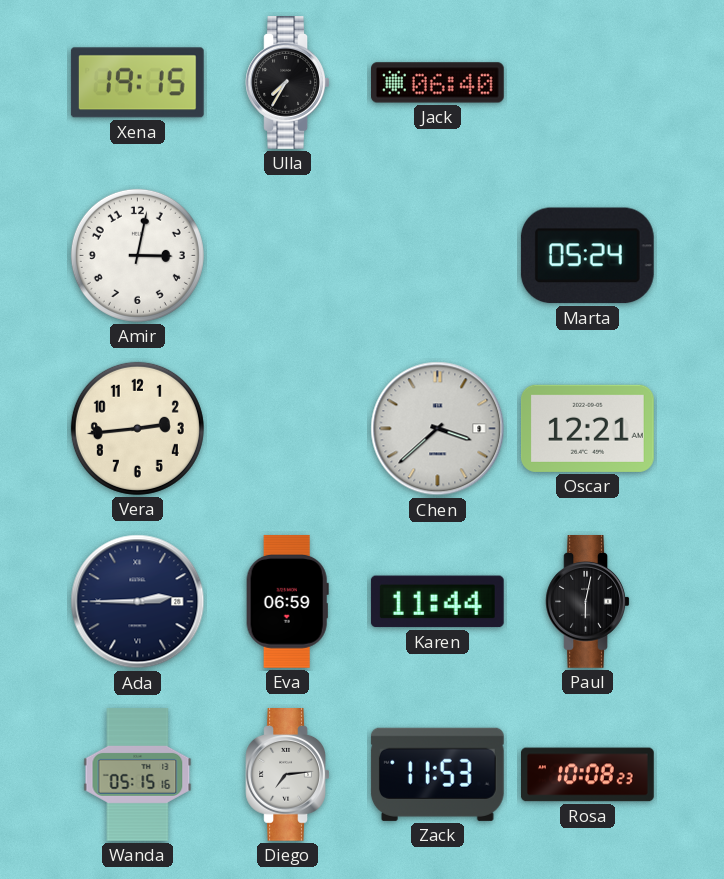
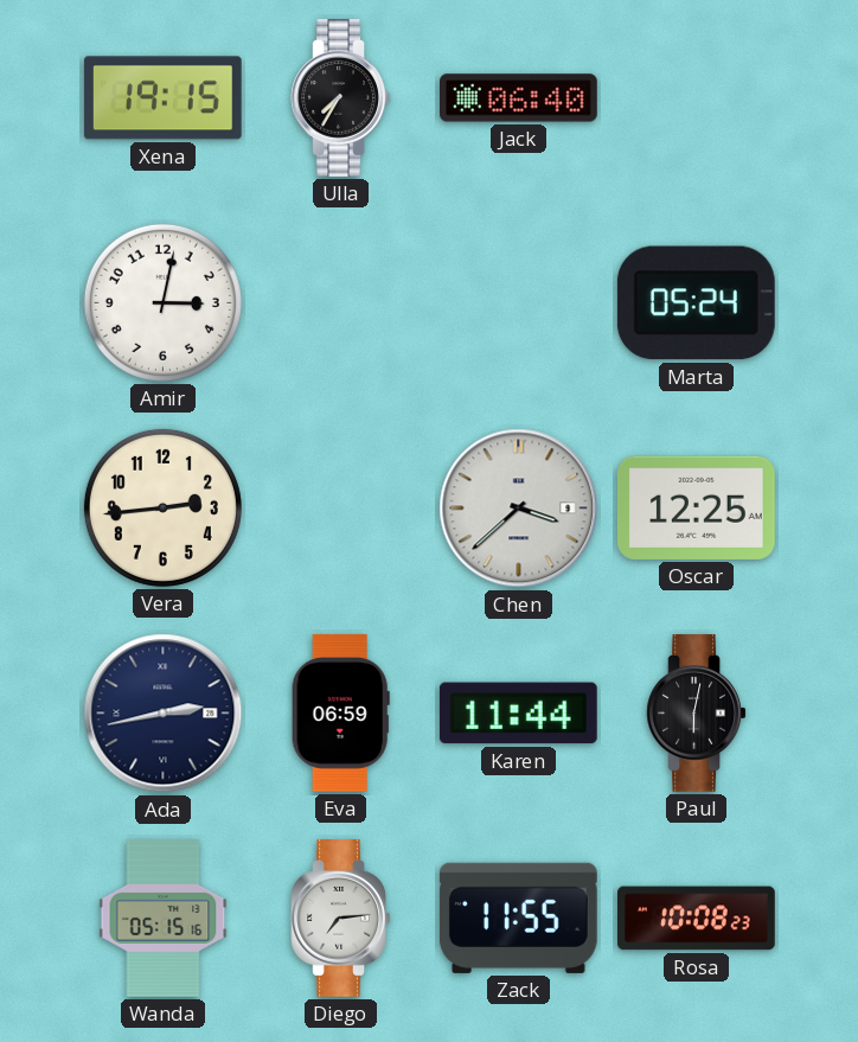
Oscar: 12:21 -> 12:25 (696, 507)
Ada: 2:45 -> 2:43 (164, 714)
Zack: 11:53 -> 11:55 (518, 918)
